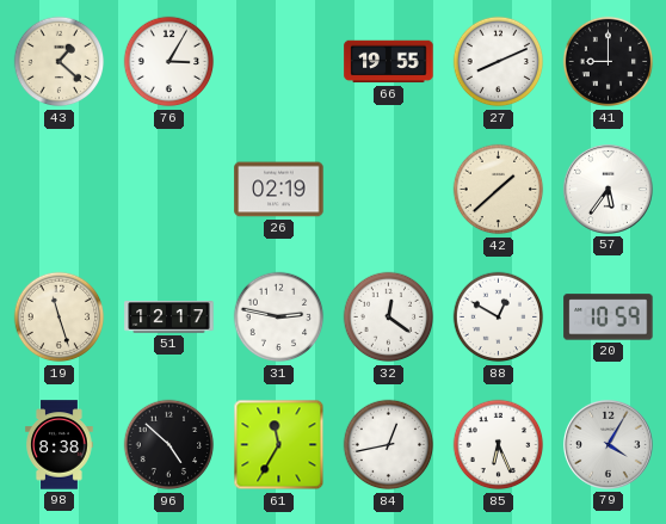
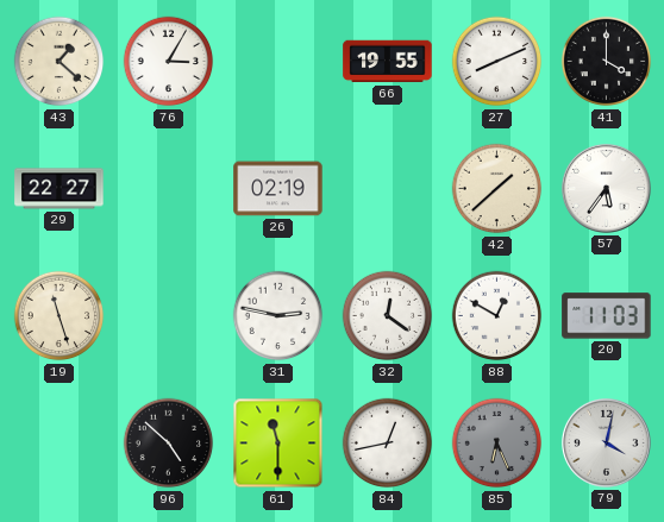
41: 9:00 -> 4:00 (607, 62)
29: none -> 22:27 (59, 189)
51: 12:17 -> none (169, 318)
20: 10:59 -> 11:03 (607, 316)
98: 8:38 -> none (60, 445)
61: 11:35 -> 11:30 (278, 444)
85 dial: white -> grey (497, 444)
79: 4:05 -> 4:02 (606, 442)
